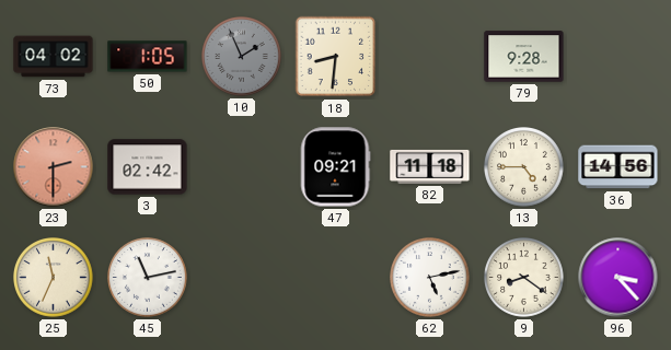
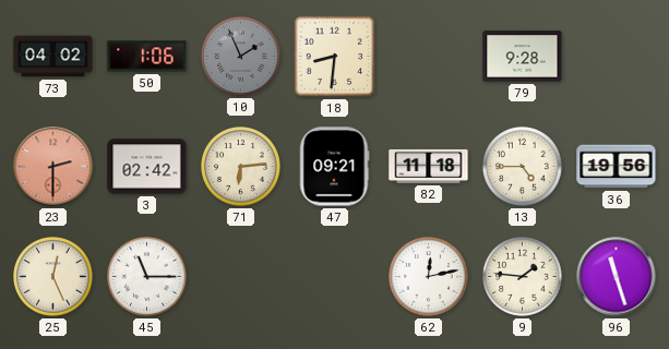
50: 1:05 -> 1:06 (147, 57)
71: none -> 6:14 (241, 167)
36: 14:56 -> 19:56 (617, 167)
25: 11:34 -> 12:26 (53, 277)
45: 11:13 -> 11:15 (147, 277)
62: 5:13 -> 12:13 (429, 277)
9: 8:21 -> 1:46 (523, 277)
96: 3:23 -> 11:27 (617, 277)
